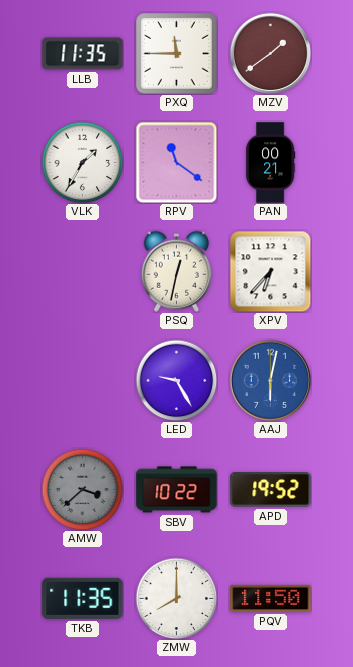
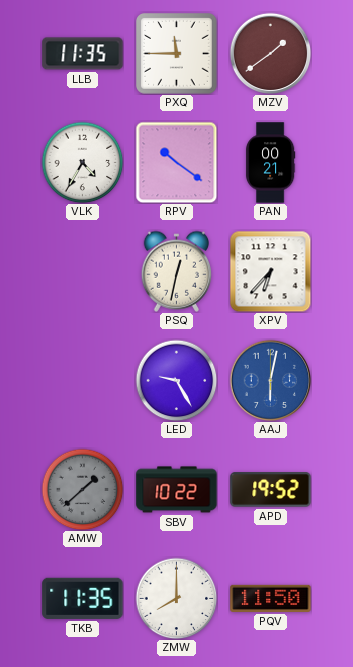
VLK: 1:35 -> 4:35 (82, 162)
RPV: 11:21 -> 10:21 (176, 162)
AMW: 3:38 -> 1:38 (82, 489)
